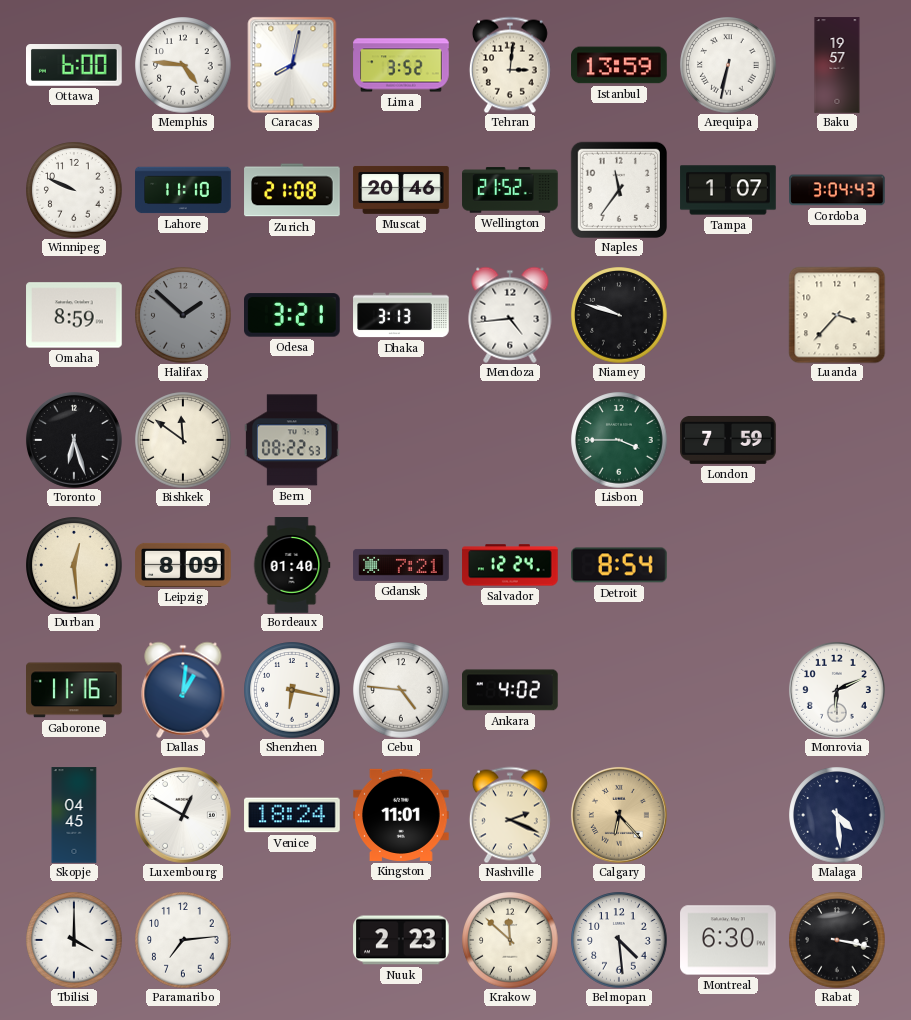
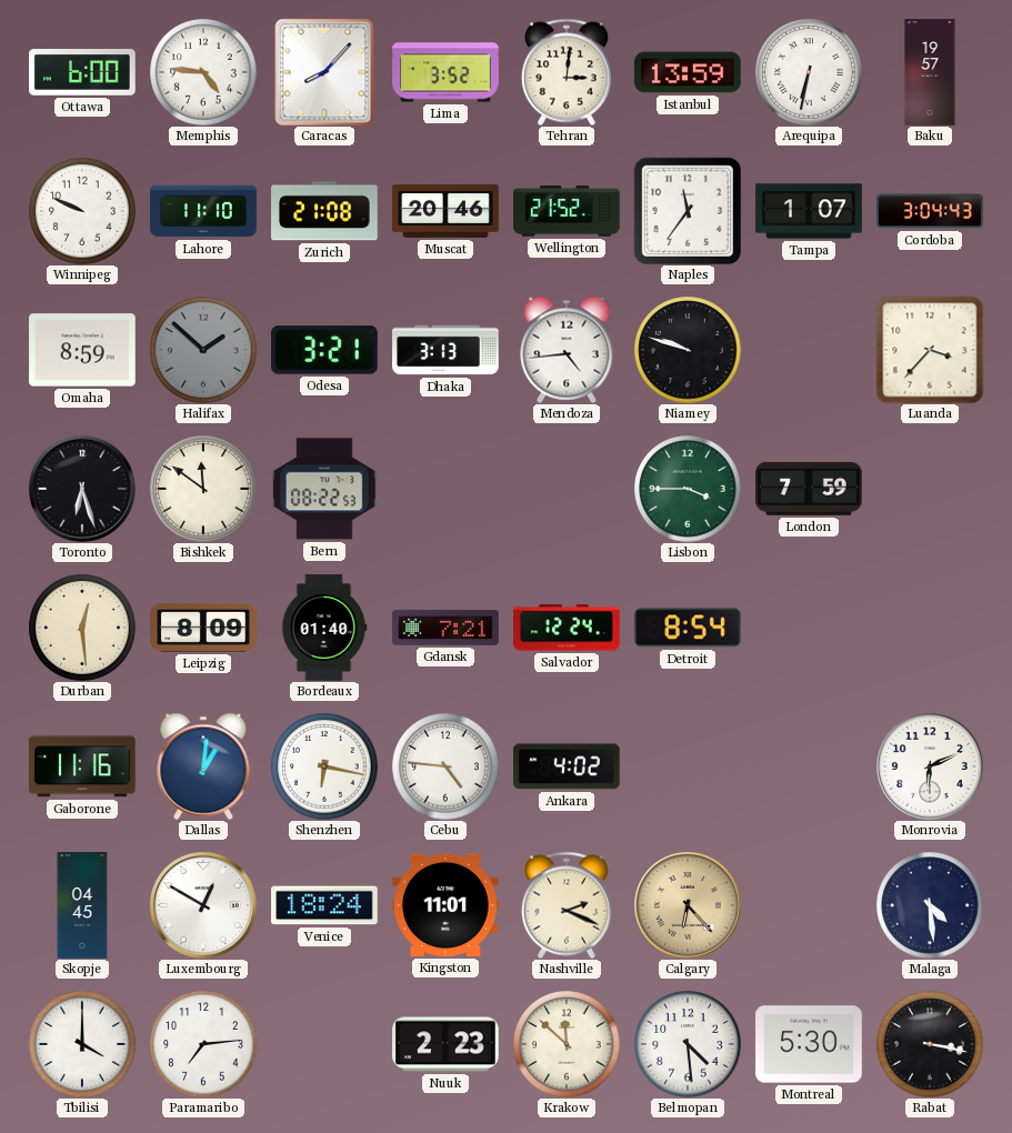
Caracas: 8:02 -> 8:07 (324, 72)
Montreal: 6:30 -> 5:30 (809, 1044)
